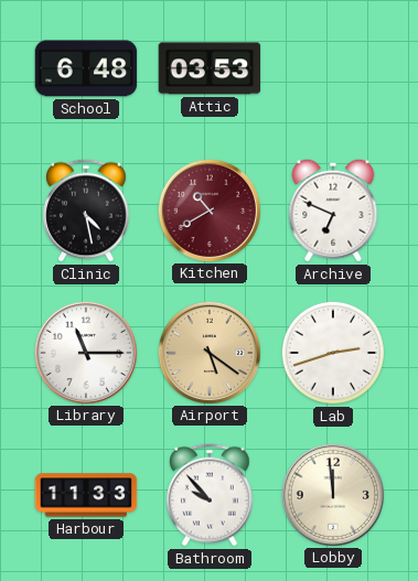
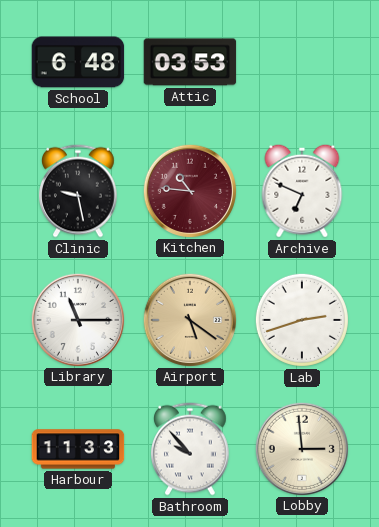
Clinic: 4:28 -> 9:28 (79, 191)
Kitchen: 10:40 -> 10:46 (189, 190)
Lobby: 11:59 -> 2:59 (301, 448)
